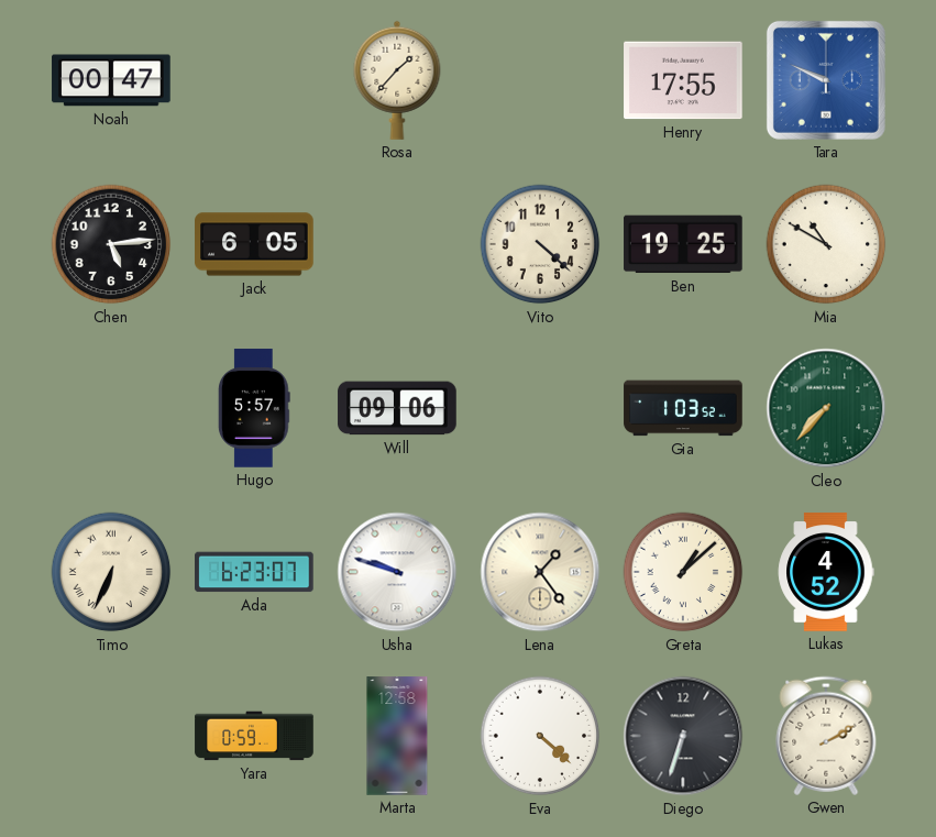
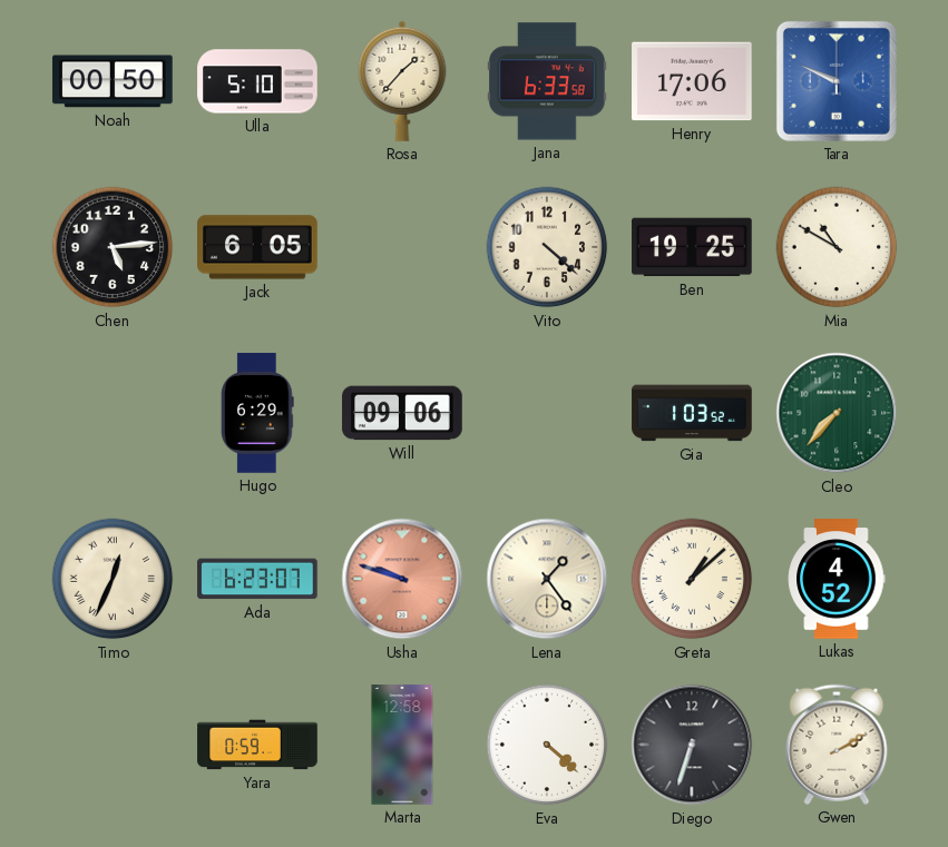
Noah: 00:47 -> 00:50 (113, 81)
Ulla: none -> 5:10 (257, 81)
Jana: none -> 6:33 (547, 81)
Henry: 17:55 -> 17:06 (692, 81)
Hugo: 5:57 -> 6:29 (257, 413)
Timo: 6:34 -> 12:34 (113, 579)
Usha dial: white -> salmon (402, 579)
